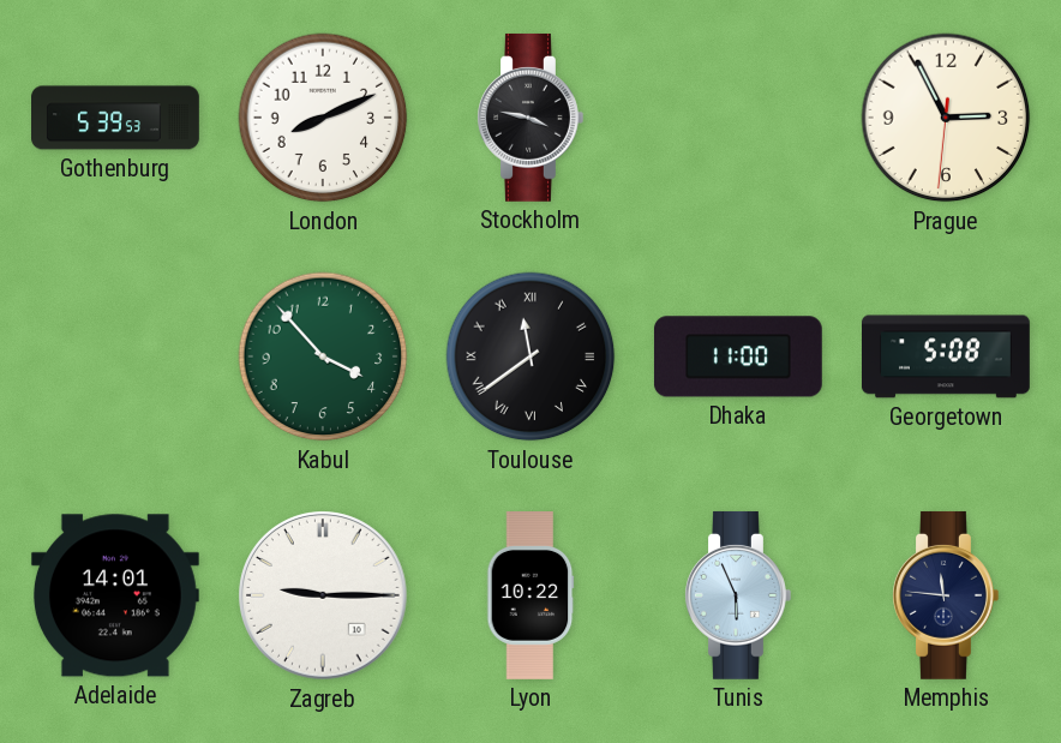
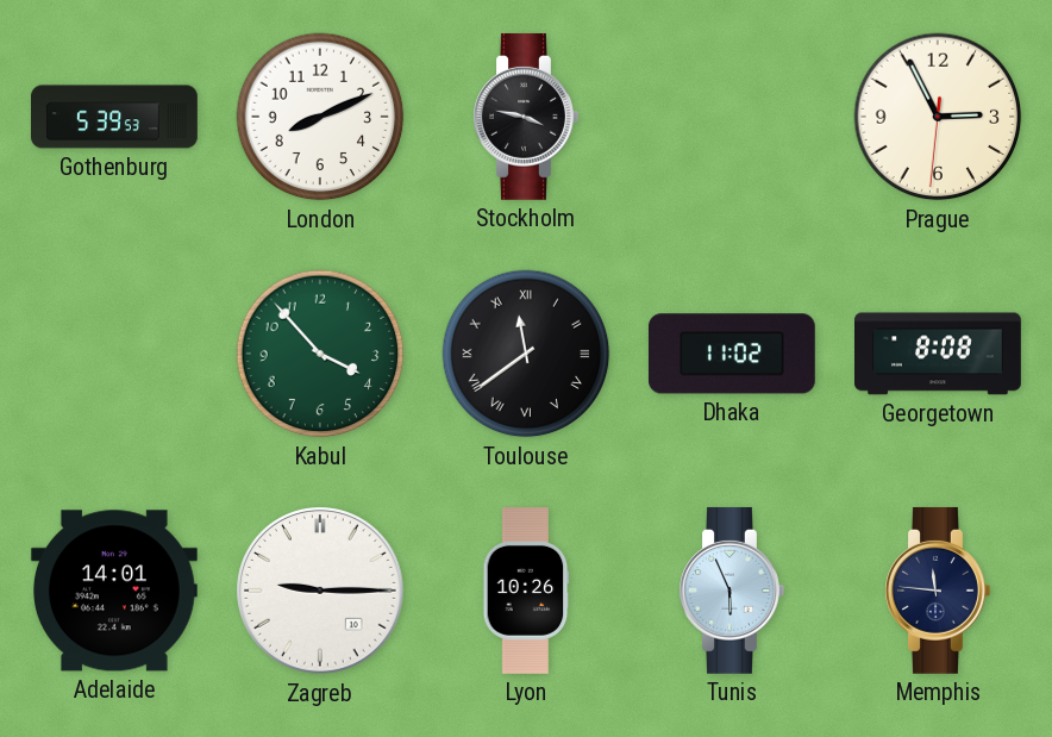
Dhaka: 11:00 -> 11:02 (732, 354)
Georgetown: 5:08 -> 8:08 (939, 354)
Lyon: 10:22 -> 10:26 (526, 592)
